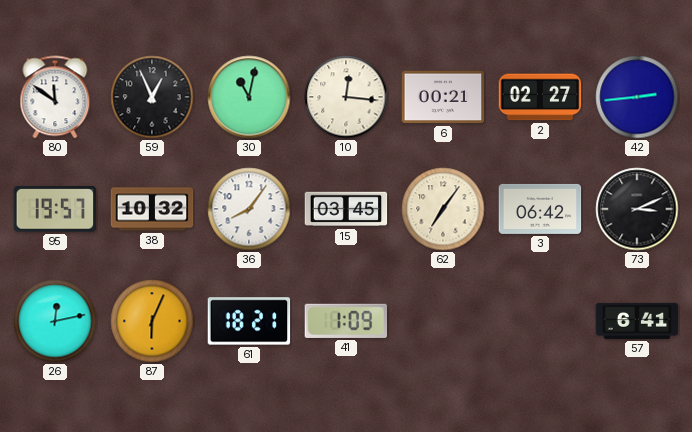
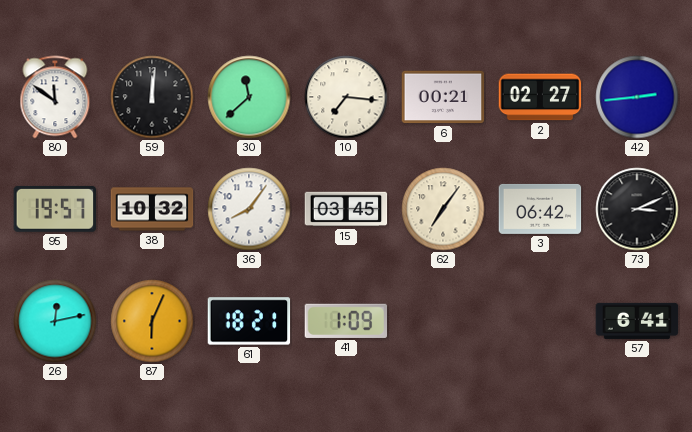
59: 12:56 -> 12:01 (152, 97)
30: 11:02 -> 11:38 (249, 97)
10: 12:16 -> 7:16 (346, 97)
